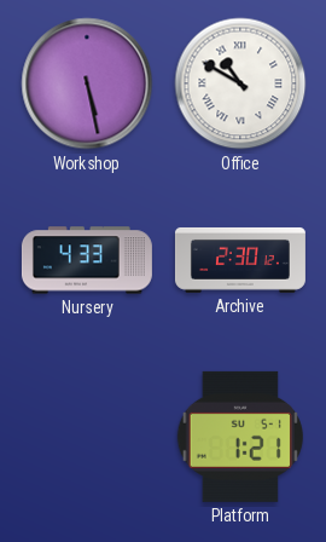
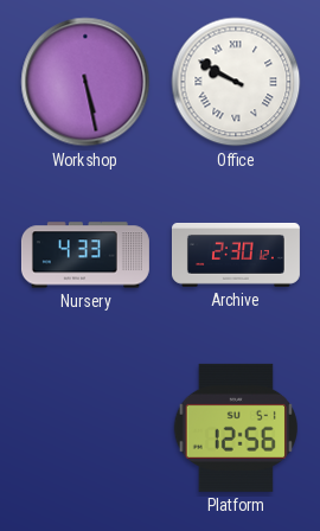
Office: 10:50 -> 9:50 (236, 82)
Platform: 1:21 -> 12:56 (236, 428)
